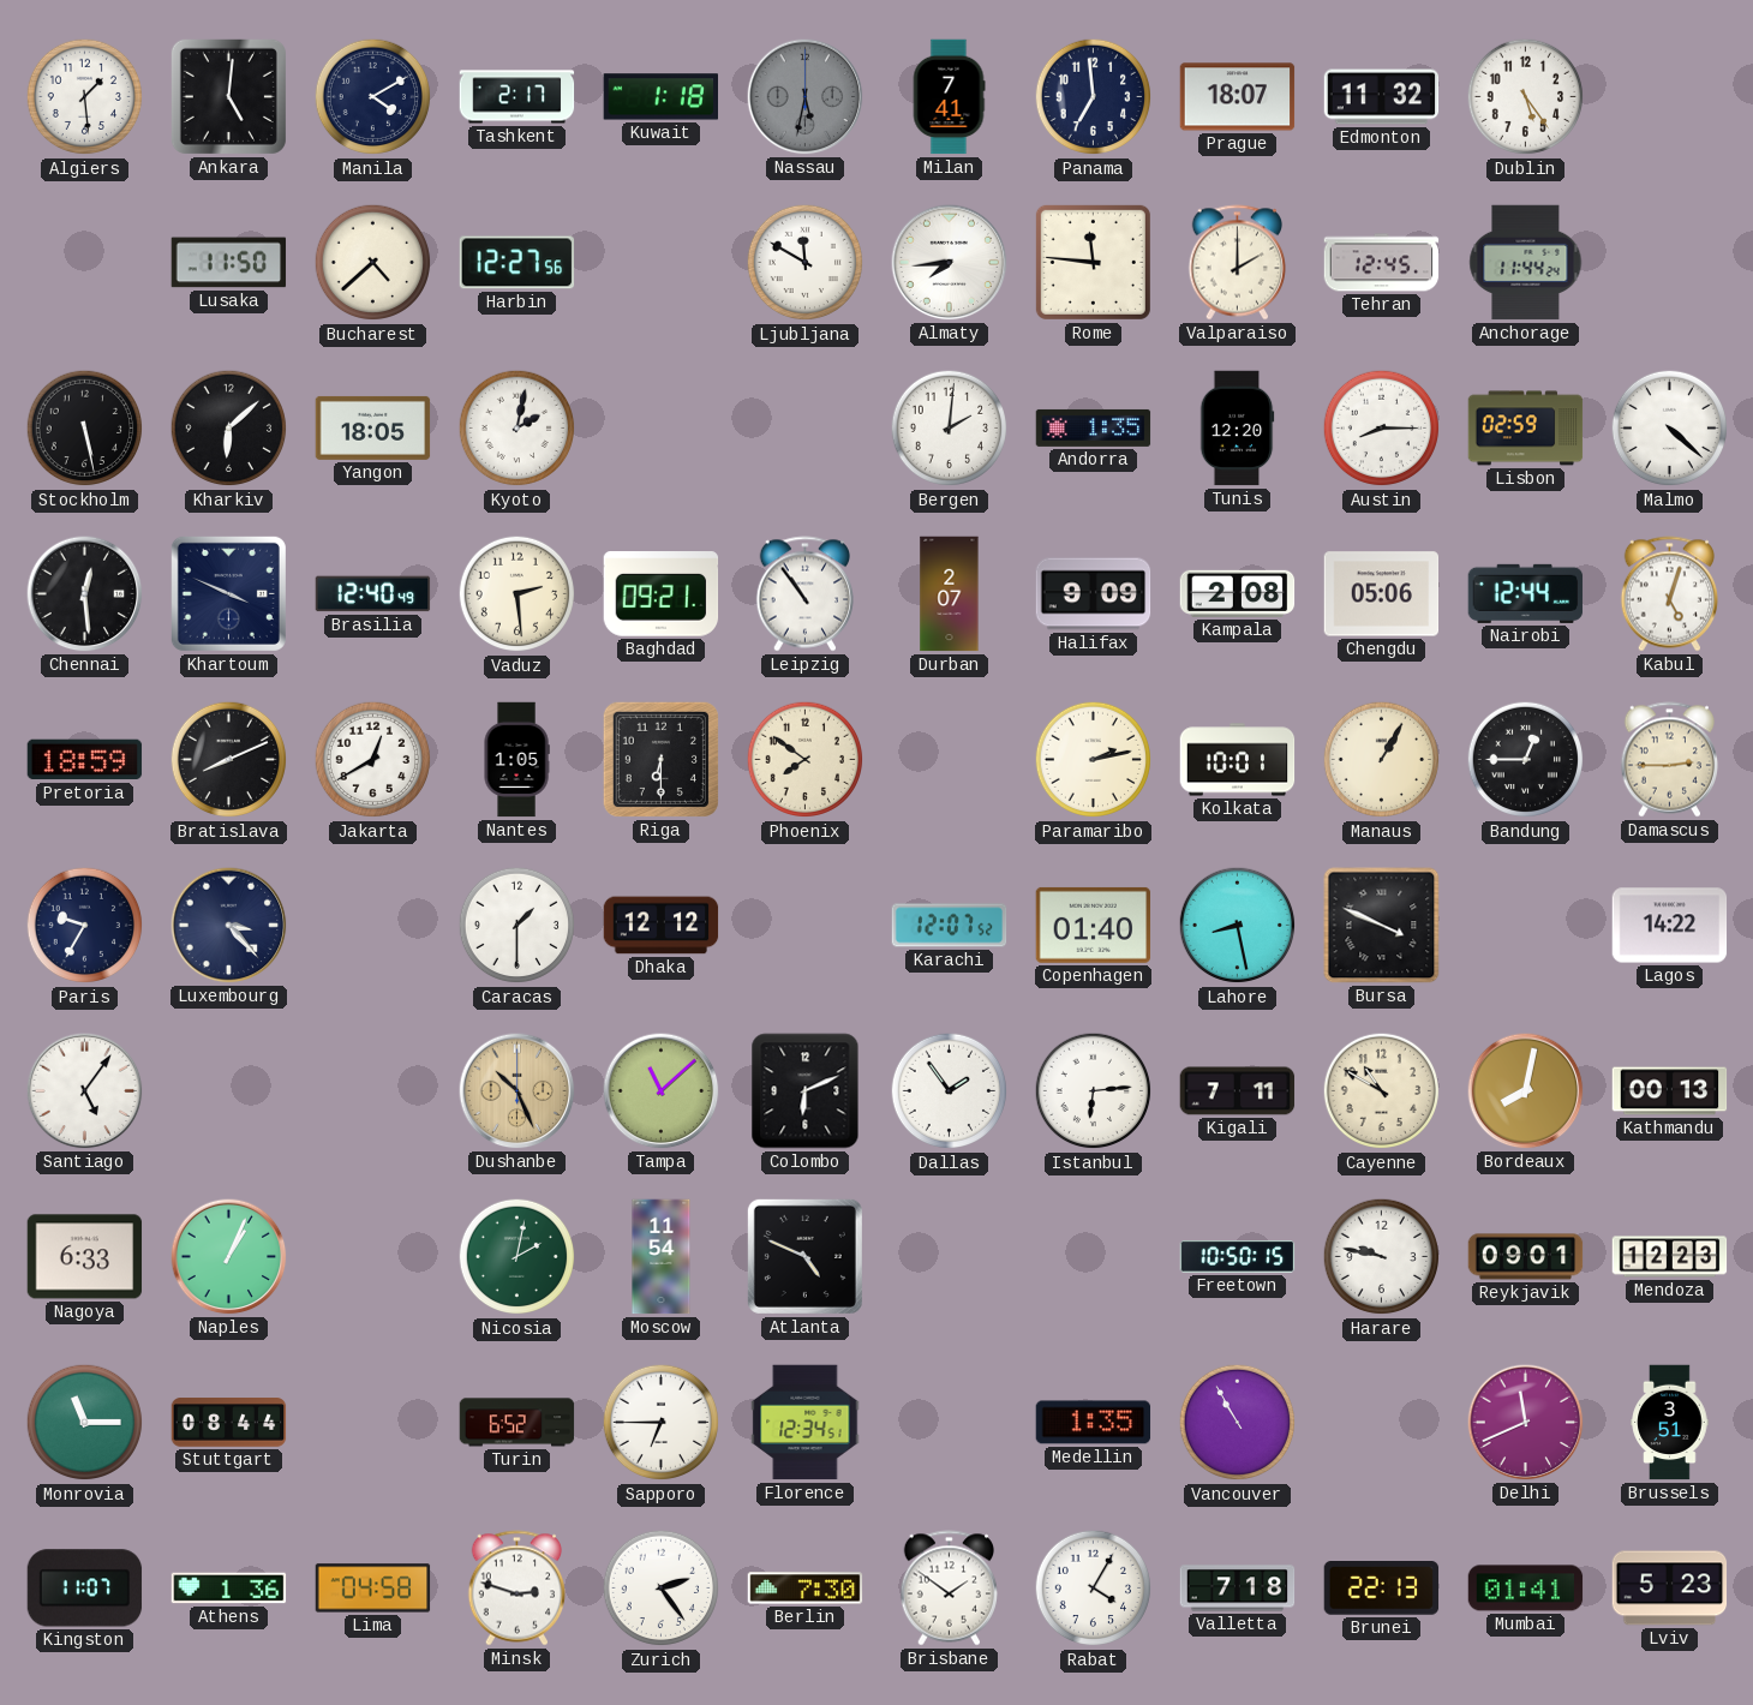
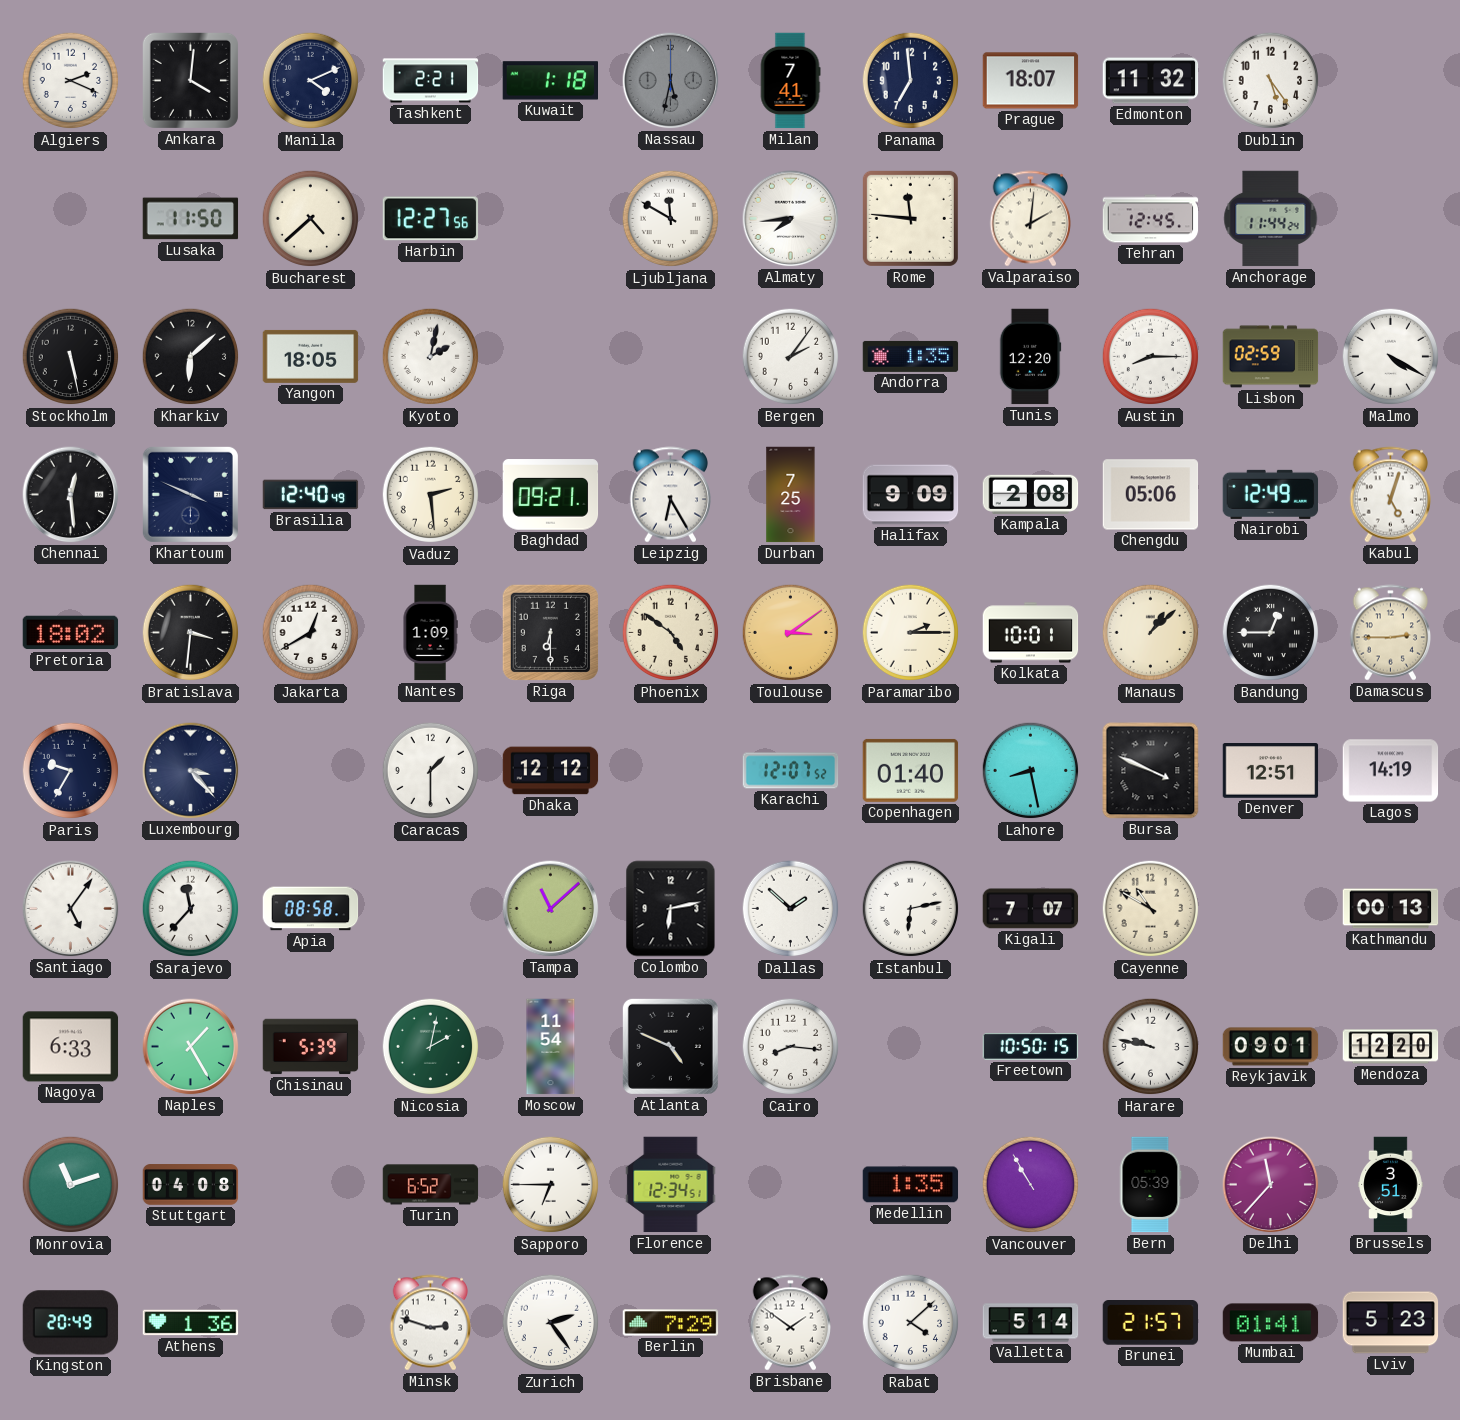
Algiers: 1:29 -> 2:19 (71, 81)
Ankara: 5:01 -> 4:01 (190, 80)
Manila: 4:10 -> 4:11 (311, 81)
Tashkent: 2:17 -> 2:21 (431, 81)
Valparaiso: 2:00 -> 2:01 (1031, 219)
Bergen: 2:01 -> 2:06 (791, 357)
Malmo: 4:22 -> 4:20 (1391, 357)
Leipzig: 10:54 -> 6:25 (671, 495)
Durban: 2:07 -> 7:25 (791, 495)
Nairobi: 12:44 -> 12:49 (1271, 494)
Pretoria: 18:59 -> 18:02 (71, 633)
Bratislava: 8:11 -> 3:31 (191, 633)
Nantes: 1:05 -> 1:09 (430, 633)
Phoenix: 7:51 -> 4:51 (671, 633)
Toulouse: none -> 3:09 (791, 633)
Paramaribo: 2:13 -> 2:15 (911, 633)
Manaus: 1:05 -> 1:08 (1151, 633)
Denver: none -> 12:51 (1271, 771)
Lagos: 14:22 -> 14:19 (1391, 771)
Sarajevo: none -> 11:37 (191, 909)
Apia: none -> 08:58 (311, 909)
Dushanbe: 10:26 -> none (517, 1091)
Colombo: 6:11 -> 6:13 (671, 909)
Dallas: 1:54 -> 1:52 (791, 909)
Istanbul: 6:14 -> 6:13 (911, 909)
Kigali: 7:11 -> 7:07 (1031, 909)
Bordeaux: 8:02 -> none (1526, 1091)
Naples: 1:04 -> 1:25 (191, 1047)
Chisinau: none -> 5:39 (311, 1047)
Cairo: none -> 8:16 (791, 1047)
Mendoza: 12:23 -> 12:20 (1391, 1047)
Monrovia: 11:15 -> 11:12 (71, 1185)
Stuttgart: 08:44 -> 04:08 (191, 1185)
Bern: none -> 05:39 (1150, 1185)
Delhi: 11:41 -> 11:37 (1271, 1185)
Kingston: 11:07 -> 20:49 (71, 1323)
Lima: 04:58 -> none (373, 1589)
Berlin: 7:30 -> 7:29 (671, 1323)
Rabat: 4:05 -> 4:08 (911, 1323)
Valletta: 7:18 -> 5:14 (1031, 1323)
Brunei: 22:13 -> 21:57 (1151, 1323)
